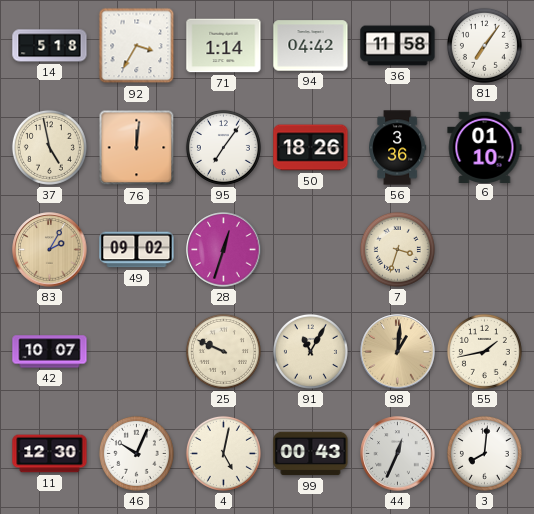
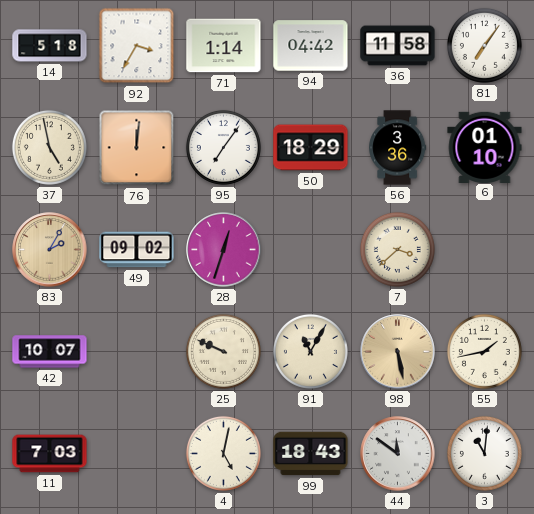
50: 18:26 -> 18:29 (311, 148)
7: 3:33 -> 3:38 (397, 249)
98: 1:01 -> 5:28 (398, 352)
11: 12:30 -> 7:03 (50, 454)
46: 10:04 -> none (136, 453)
99: 00:43 -> 18:43 (311, 454)
44: 12:34 -> 11:51 (398, 454)
3: 8:01 -> 11:01 (484, 453)
